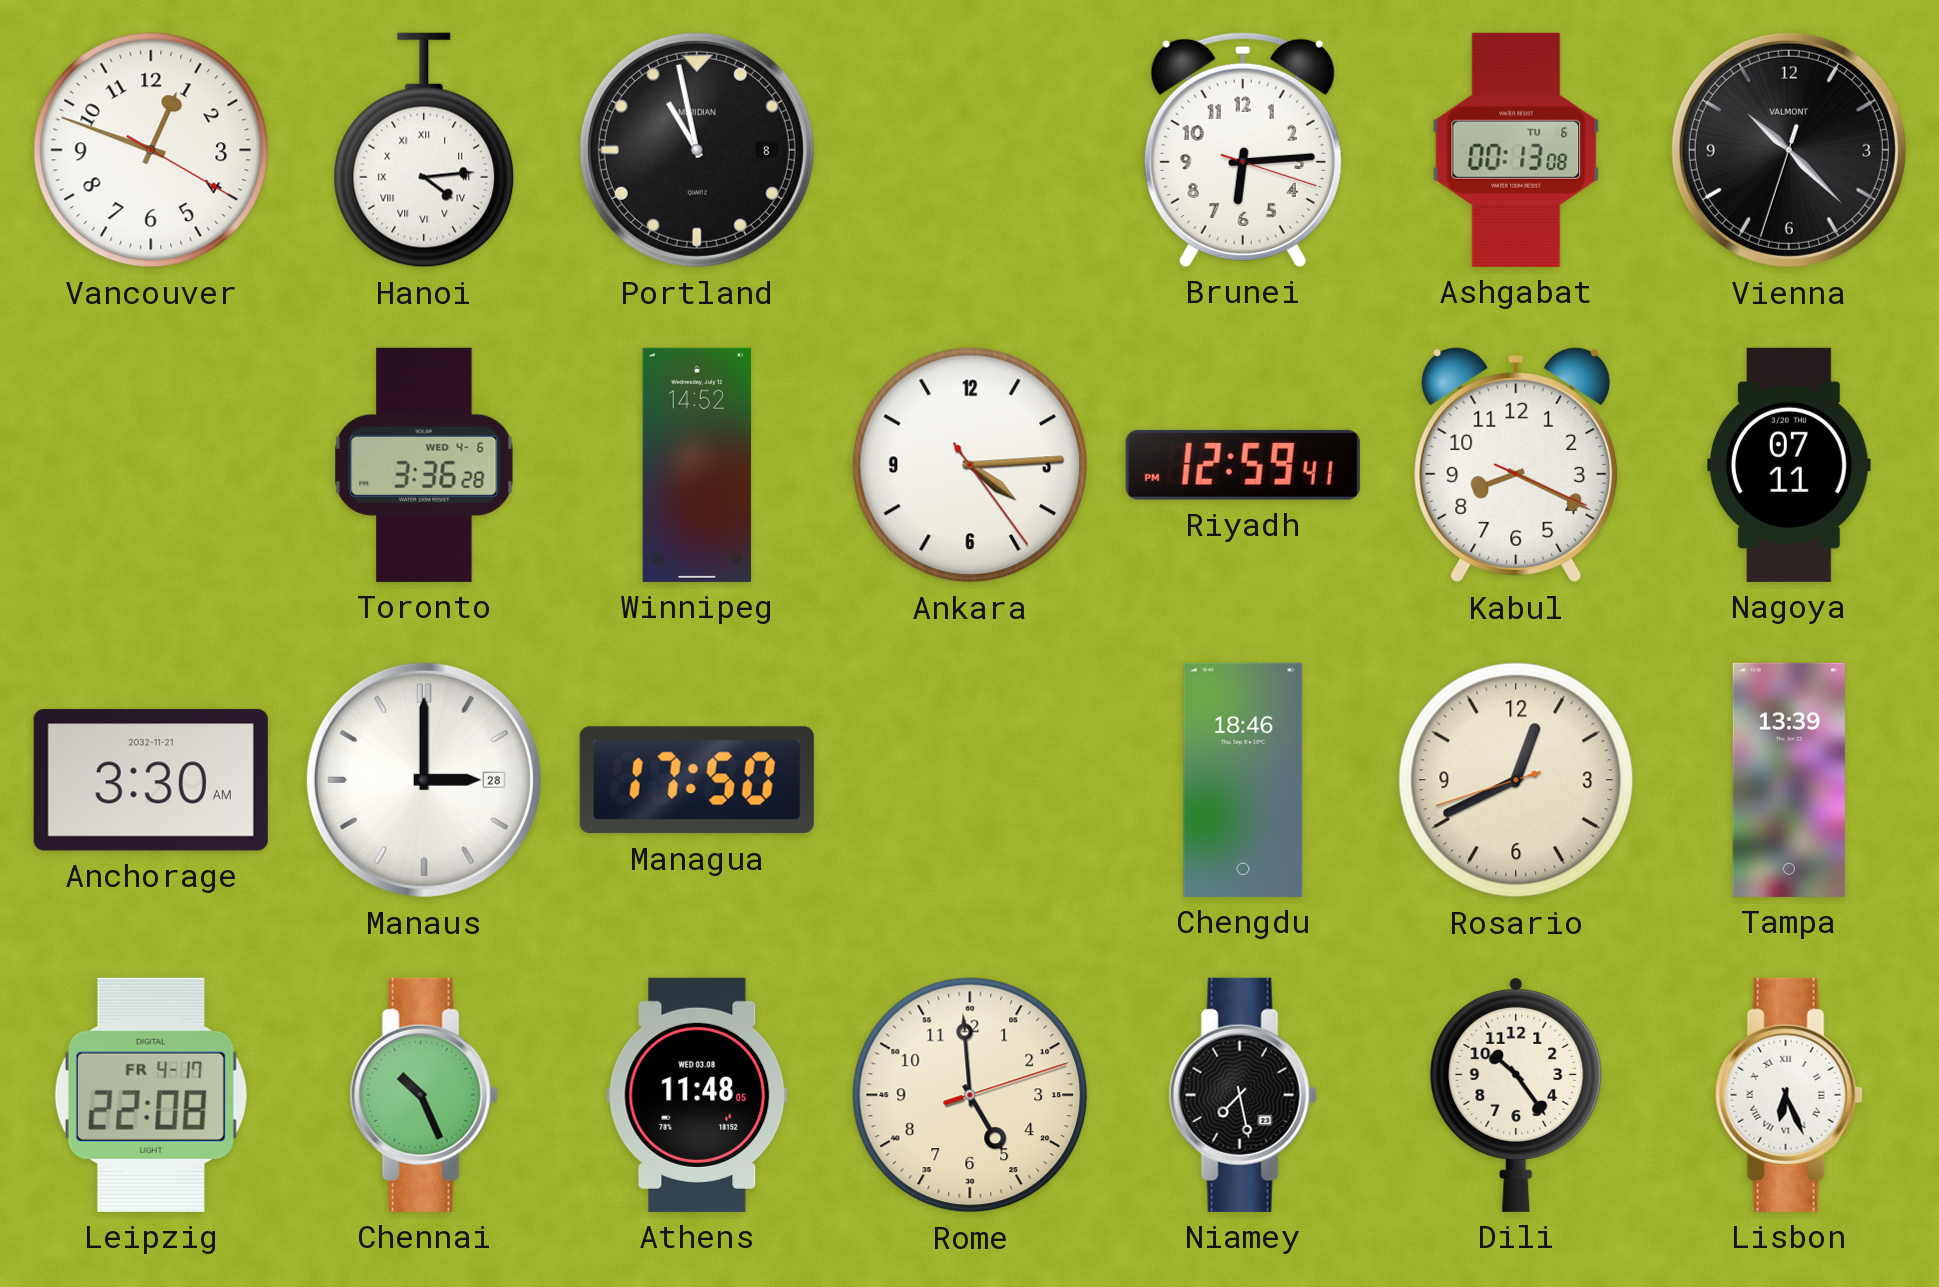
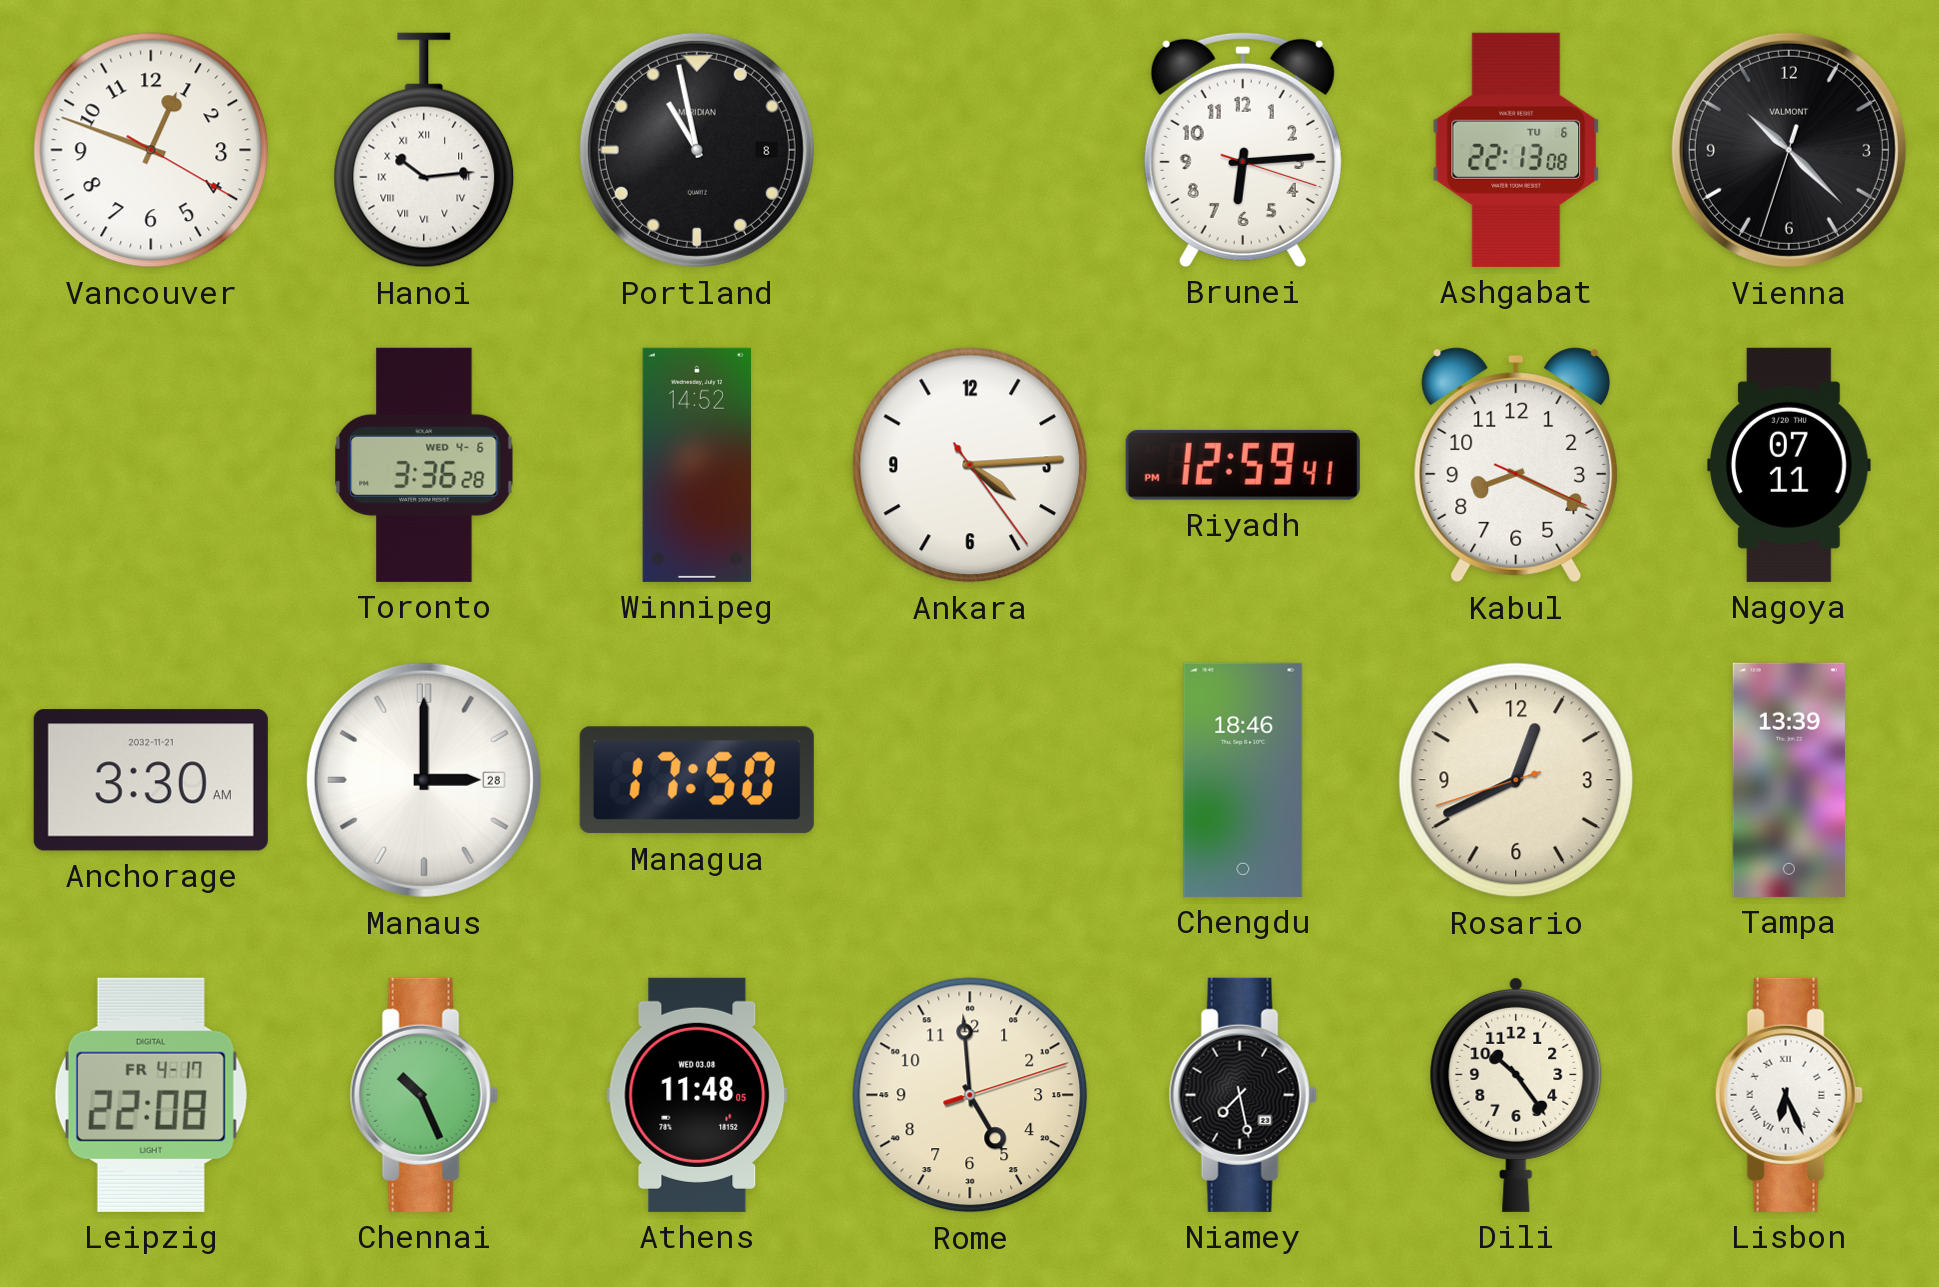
Hanoi: 4:14 -> 10:14 (424, 150)
Ashgabat: 00:13 -> 22:13 (1516, 150)
